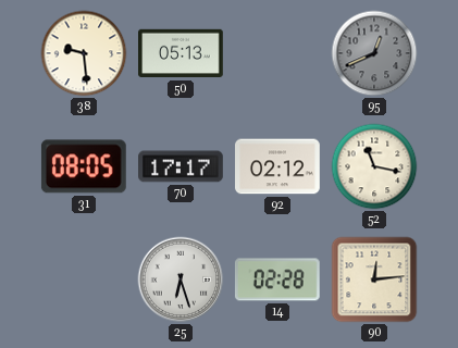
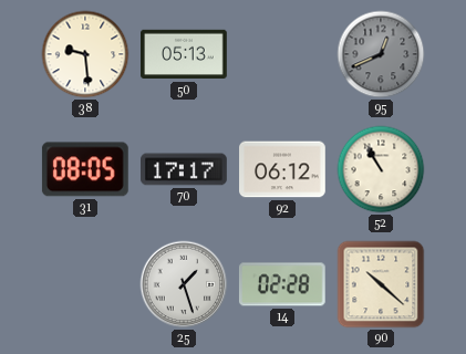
92: 02:12 -> 06:12 (282, 169)
52: 11:17 -> 10:55 (381, 169)
25: 6:27 -> 1:27 (184, 284)
90: 12:14 -> 10:22 (381, 284)
